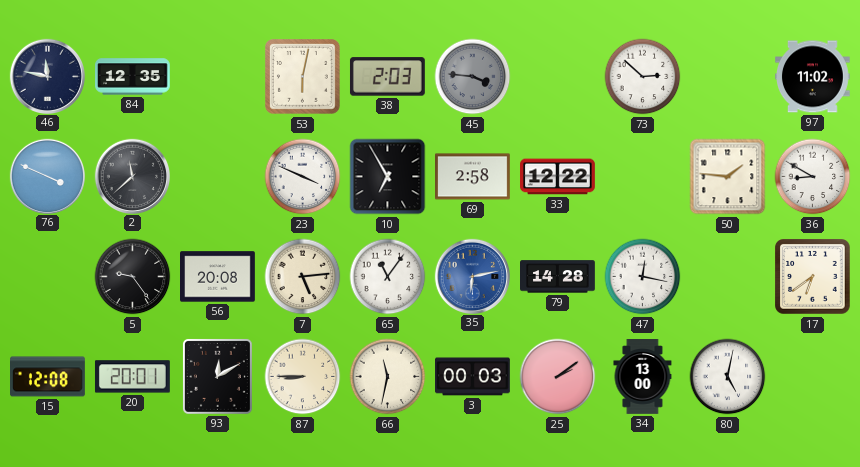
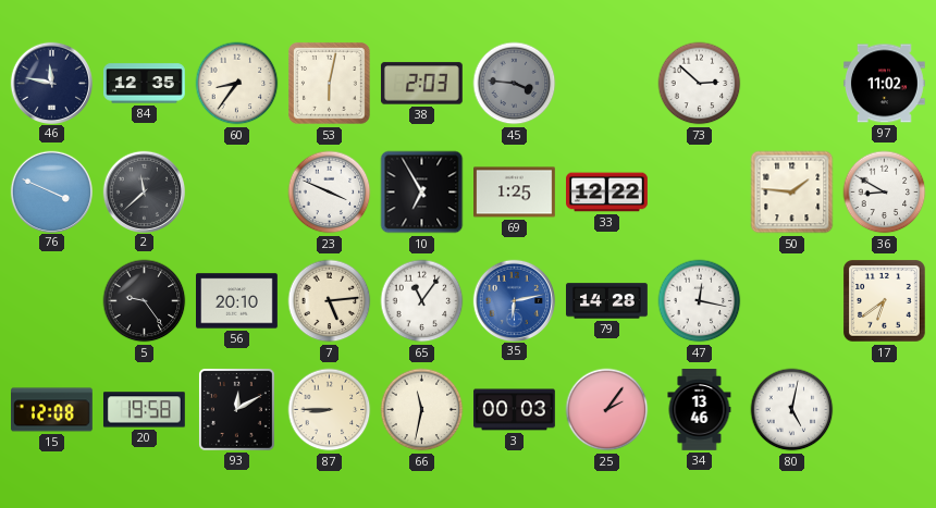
60: none -> 8:36 (237, 84)
69: 2:58 -> 1:25 (515, 193)
56: 20:08 -> 20:10 (237, 301)
20: 20:01 -> 19:58 (144, 410)
25: 2:09 -> 2:06 (607, 410)
34: 13:00 -> 13:46 (700, 410)
